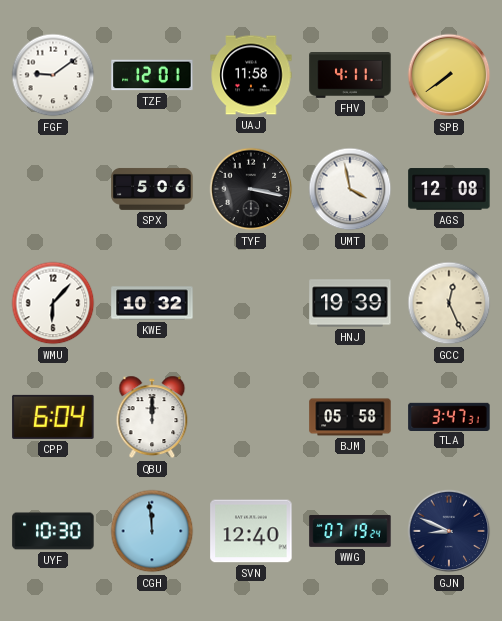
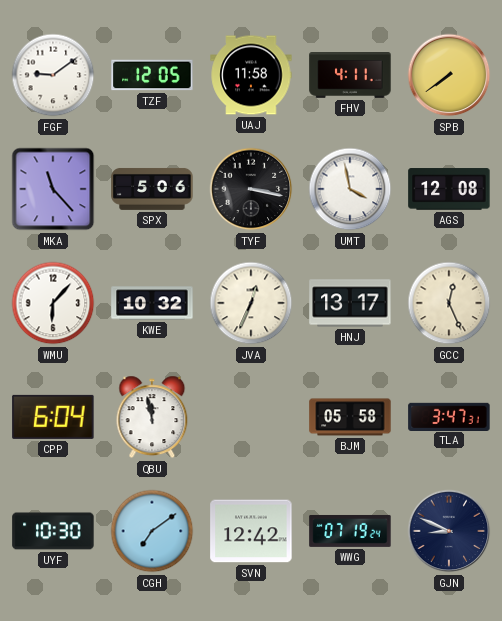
TZF: 12:01 -> 12:05 (152, 75)
MKA: none -> 11:23 (53, 189)
JVA: none -> 12:34 (251, 303)
HNJ: 19:39 -> 13:17 (350, 303)
QBU: 12:00 -> 11:58 (152, 417)
CGH: 11:59 -> 7:09 (152, 531)
SVN: 12:40 -> 12:42 (251, 531)
